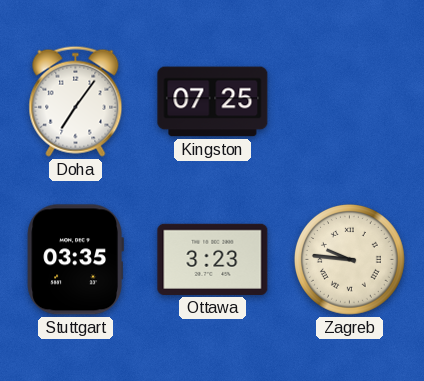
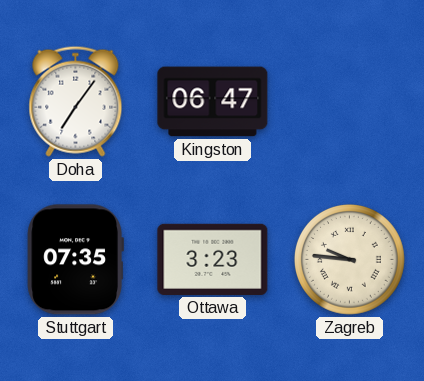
Kingston: 07:25 -> 06:47 (213, 102)
Stuttgart: 03:35 -> 07:35 (75, 260)
